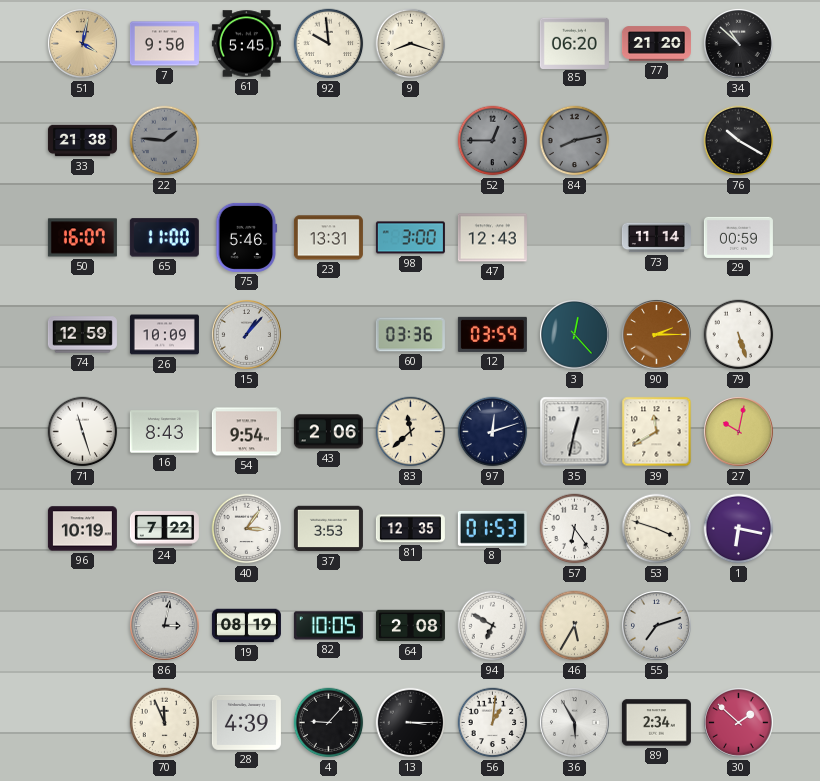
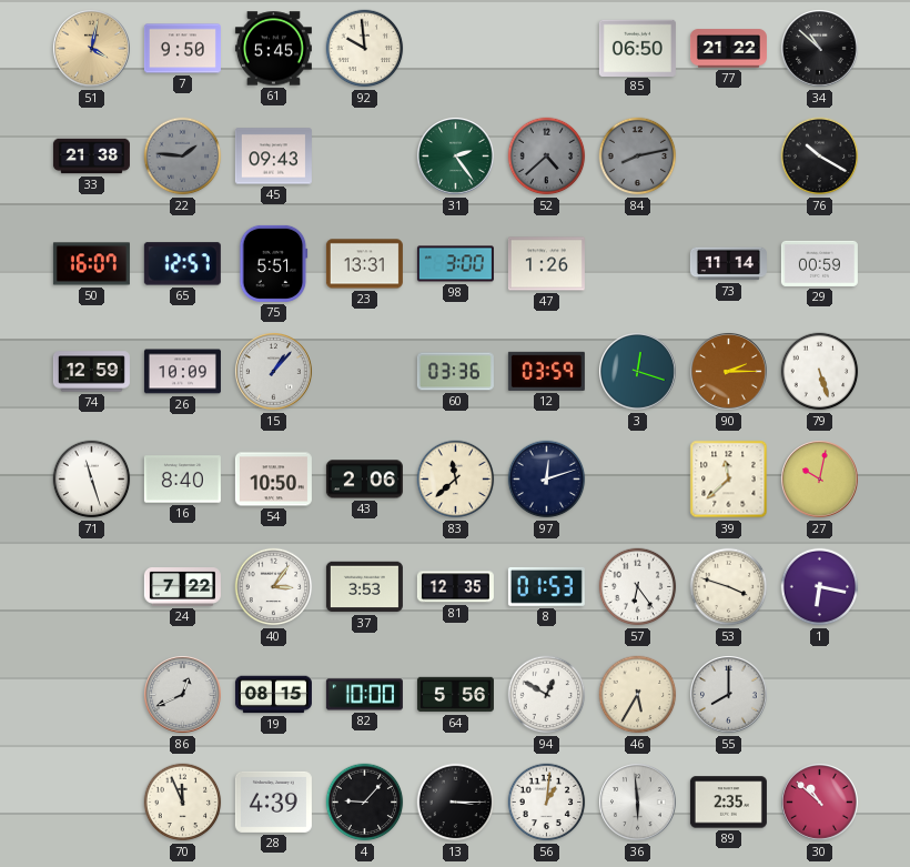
9: 8:18 -> none (411, 44)
85: 06:20 -> 06:50 (637, 48)
77: 21:20 -> 21:22 (728, 49)
45: none -> 09:43 (273, 157)
31: none -> 2:24 (456, 157)
52: 12:45 -> 4:38 (547, 157)
65: 11:00 -> 12:57 (182, 264)
75: 5:46 -> 5:51 (274, 263)
47: 12:43 -> 1:26 (546, 264)
3: 12:23 -> 12:18 (638, 372)
16: 8:43 -> 8:40 (182, 480)
54: 9:54 -> 10:50 (273, 480)
35: 12:32 -> none (575, 432)
39: 11:40 -> 11:38 (729, 480)
96: 10:19 -> none (82, 529)
86: 3:02 -> 12:41 (183, 695)
19: 08:19 -> 08:15 (273, 695)
82: 10:05 -> 10:00 (364, 695)
64: 2:08 -> 5:56 (455, 695)
94: 6:50 -> 12:50 (547, 695)
55: 7:12 -> 8:00 (729, 695)
36: 5:55 -> 5:59 (638, 803)
89: 2:34 -> 2:35 (728, 803)
30: 1:52 -> 10:52 (820, 803)
